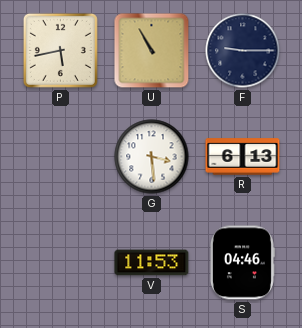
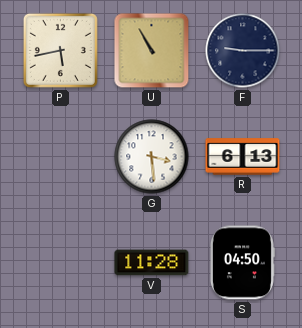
V: 11:53 -> 11:28 (152, 263)
S: 04:46 -> 04:50 (242, 263)
